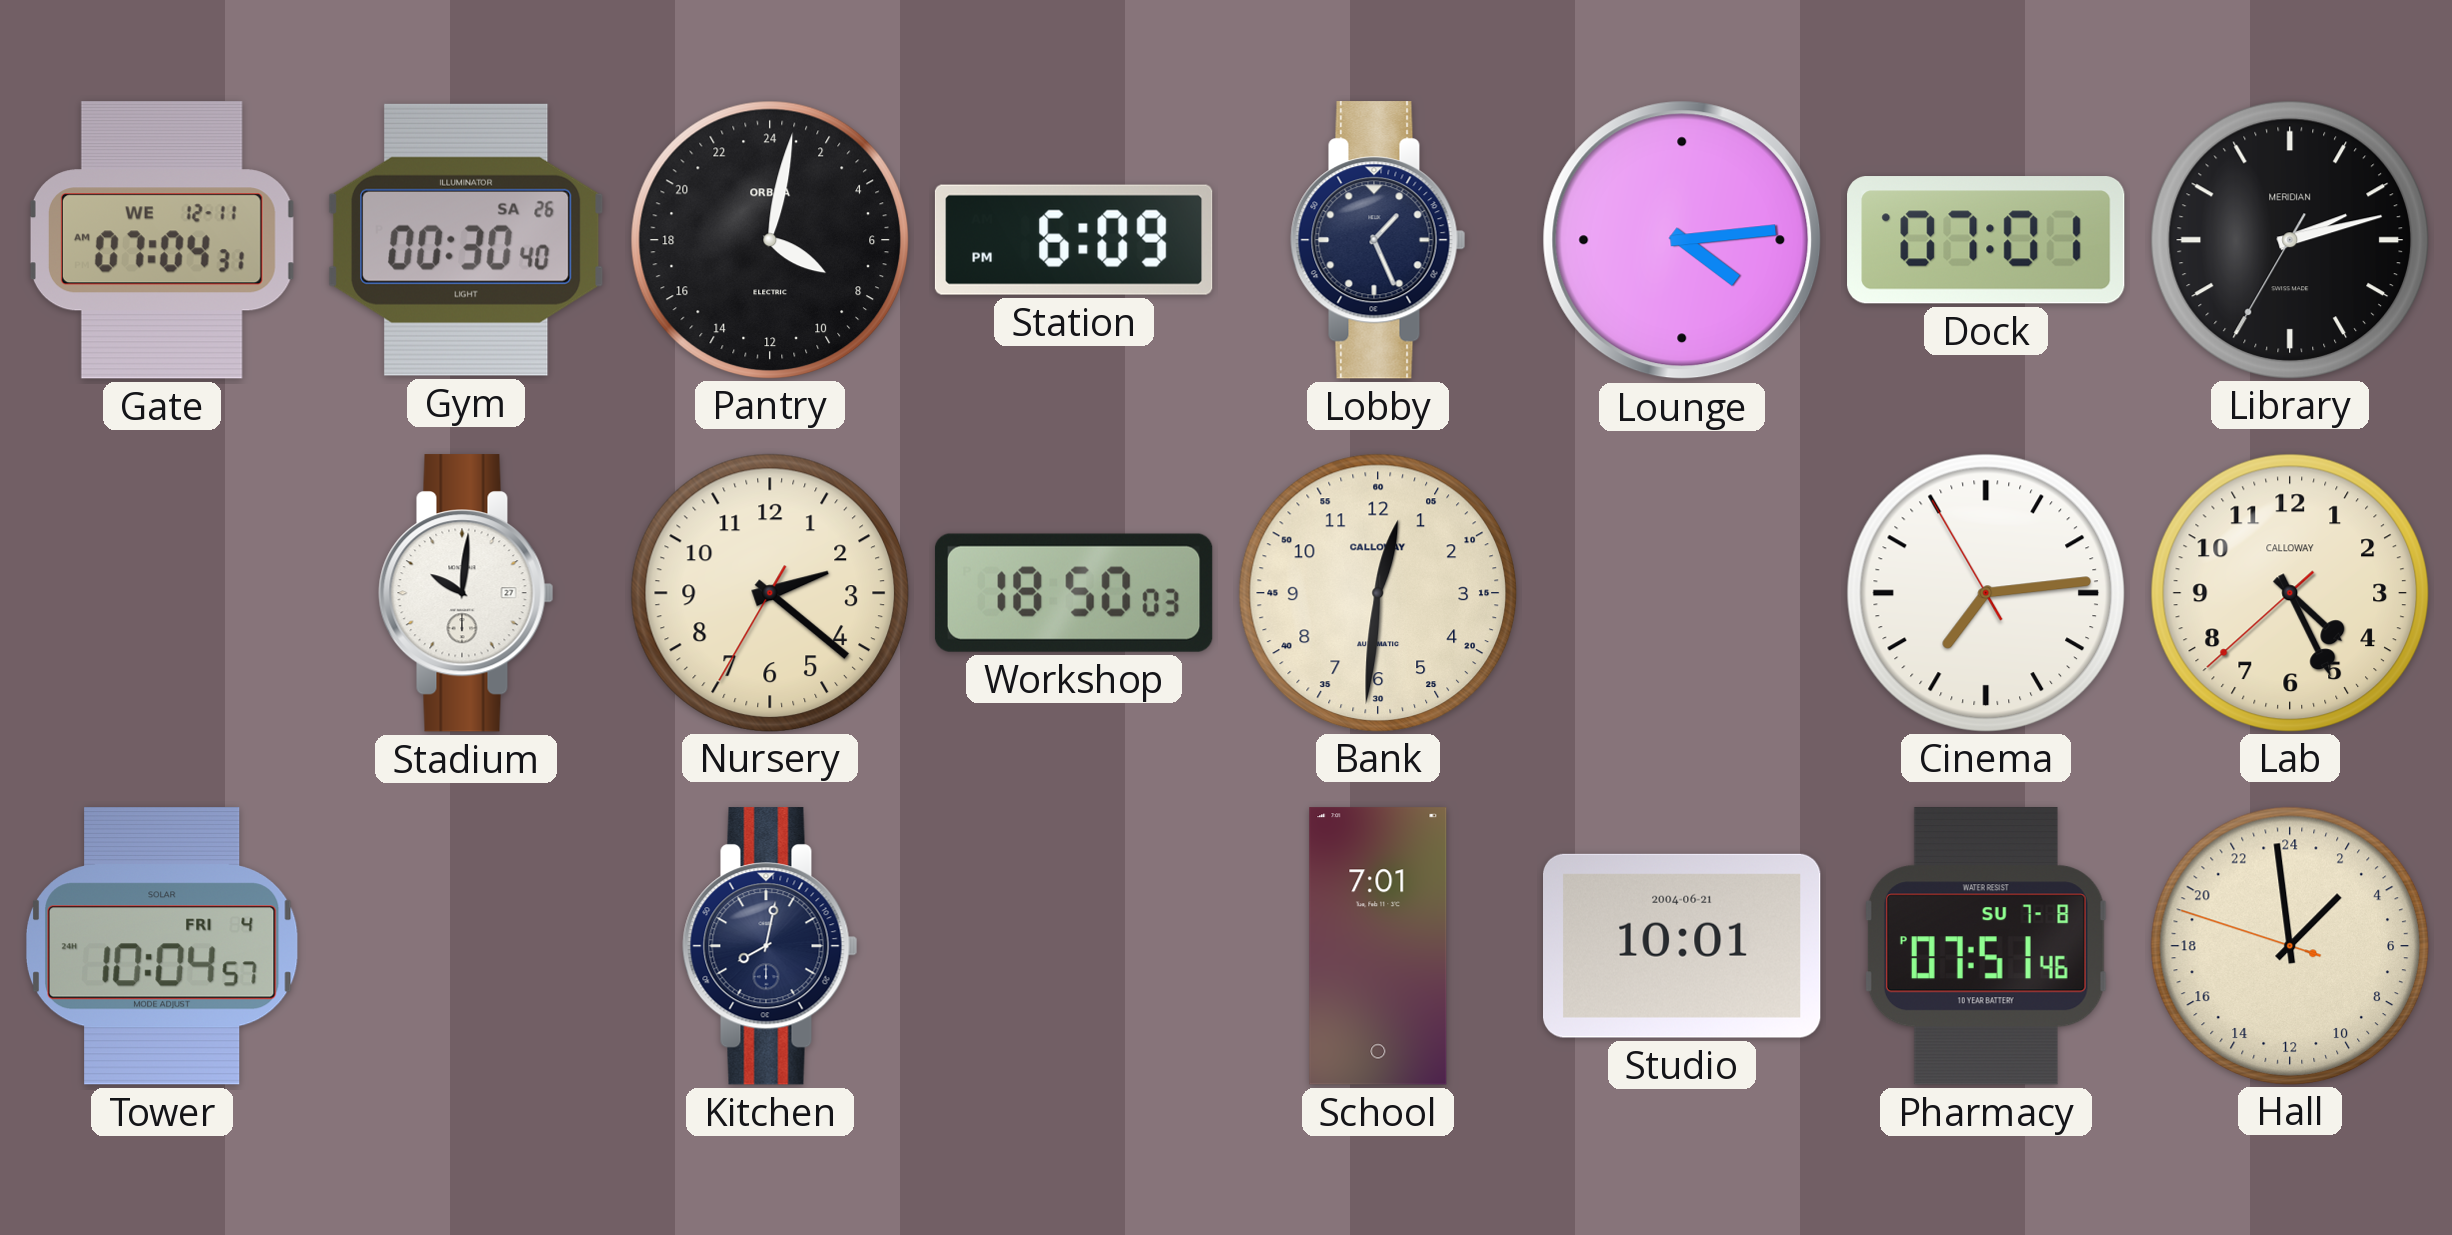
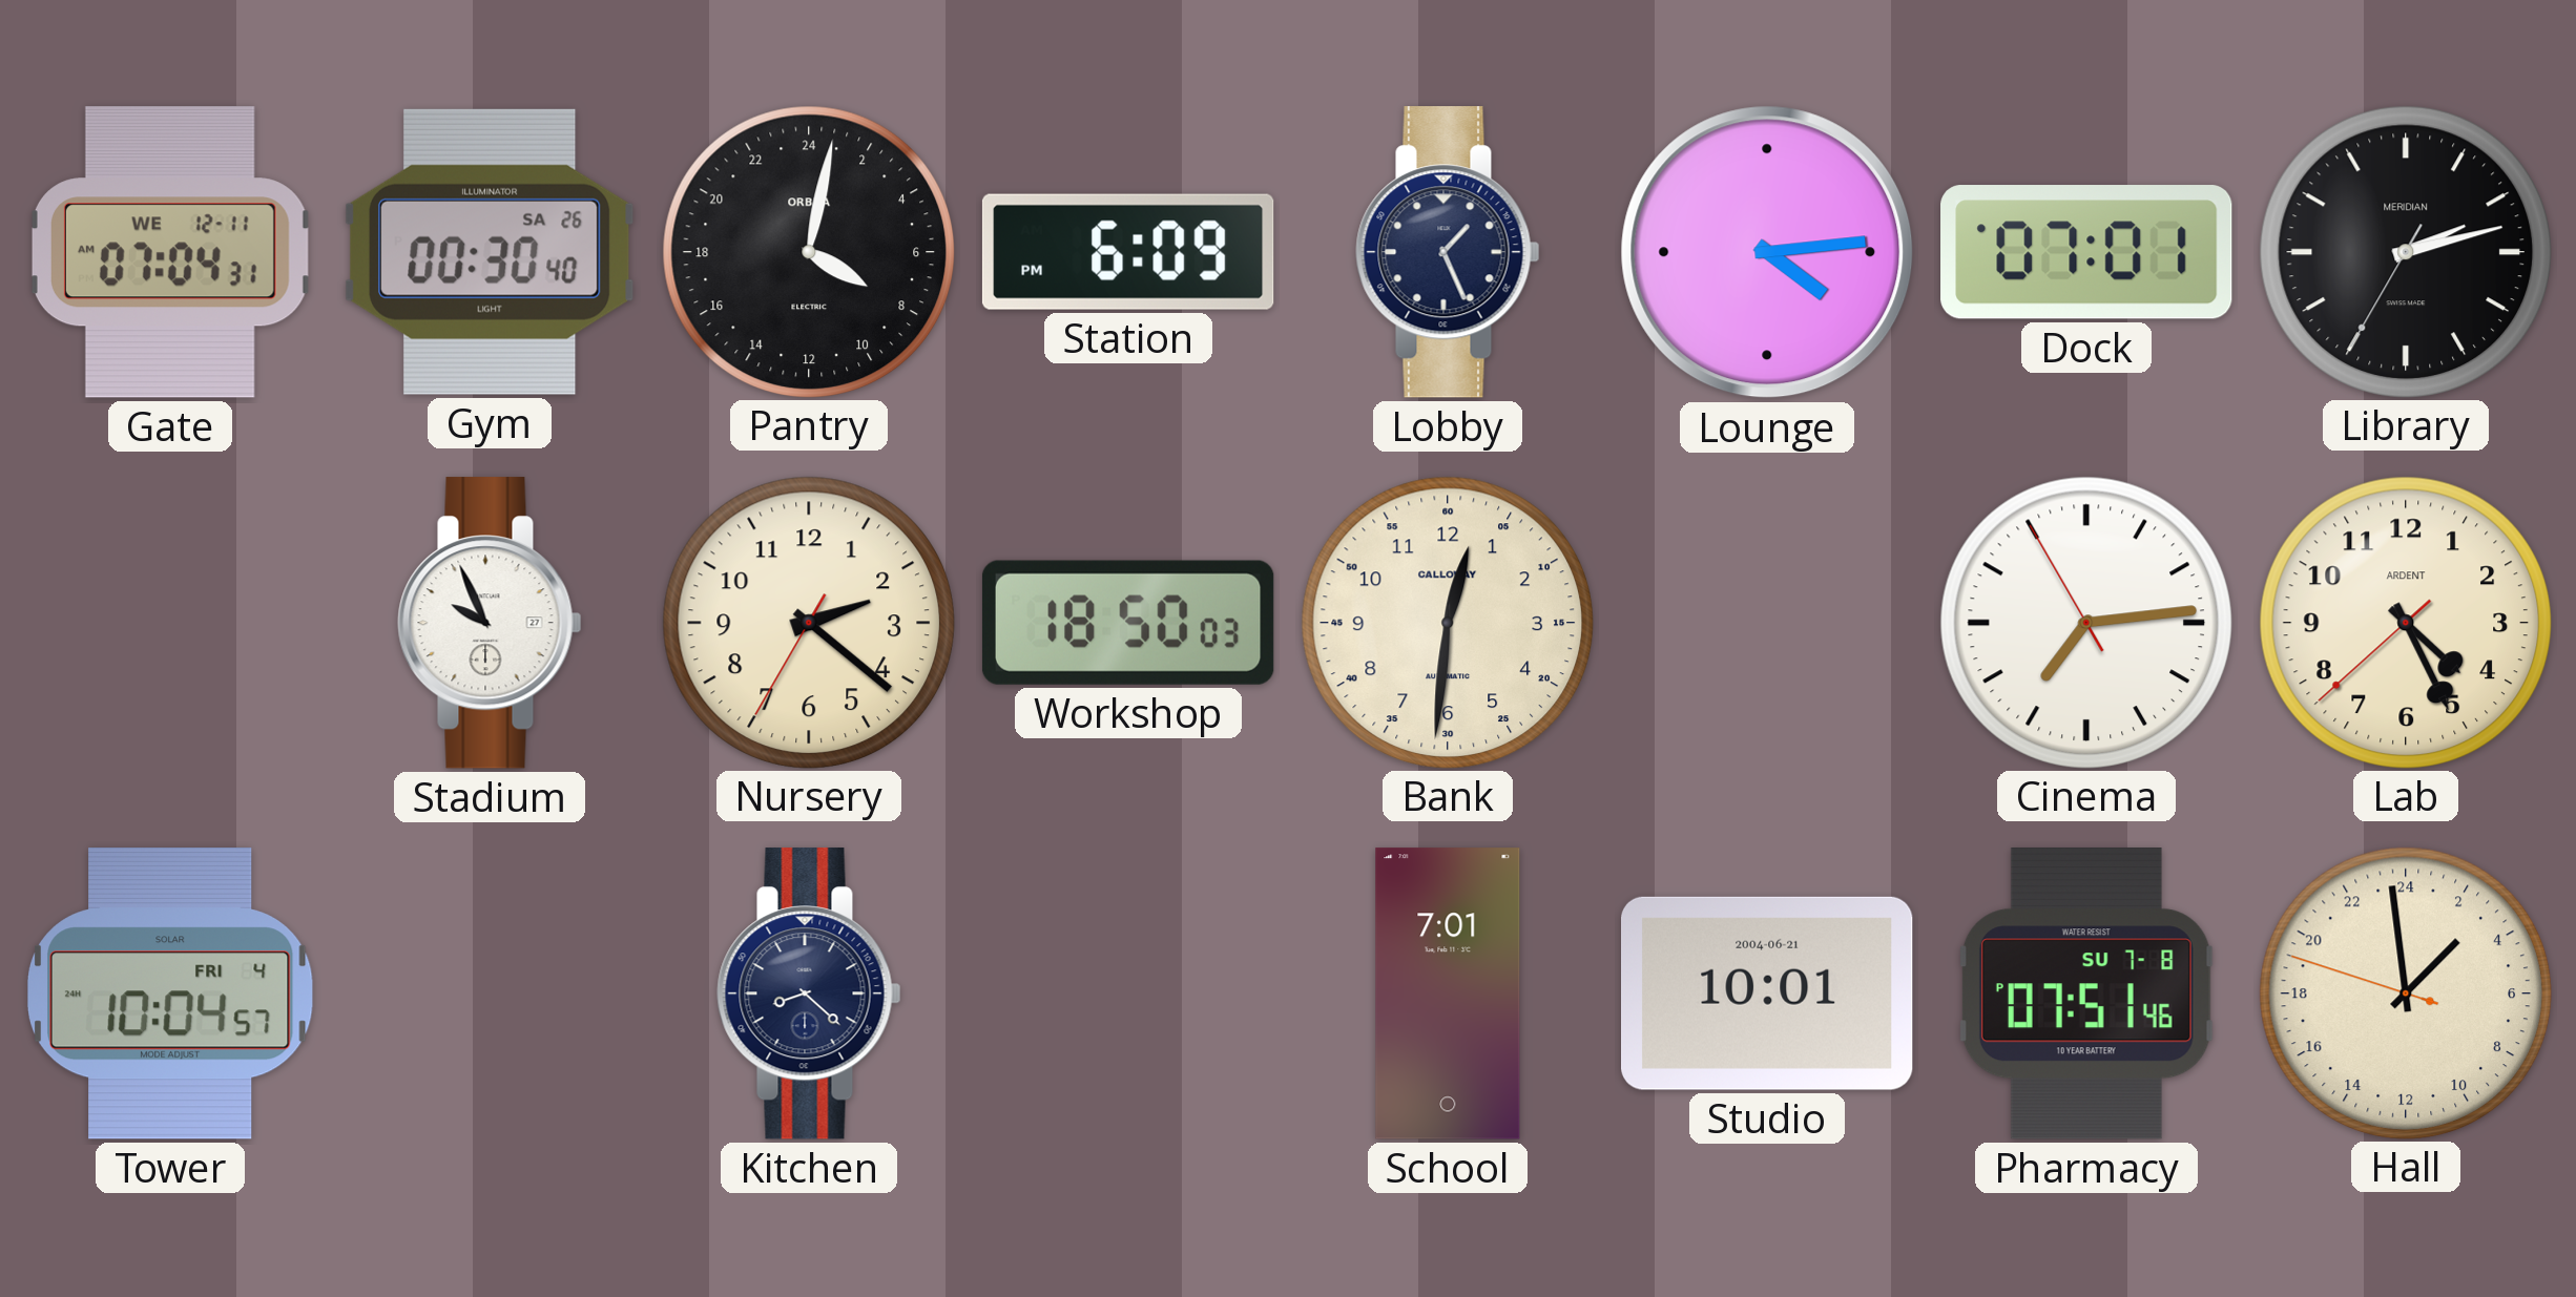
Stadium: 10:01 -> 9:56 (490, 623)
Lab brand: CALLOWAY -> ARDENT (2405, 622)
Kitchen: 8:02 -> 8:22 (809, 993)
